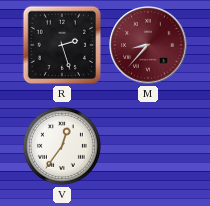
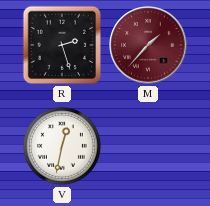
M: 8:37 -> 1:37 (148, 45)
V: 12:36 -> 12:32 (62, 146)
